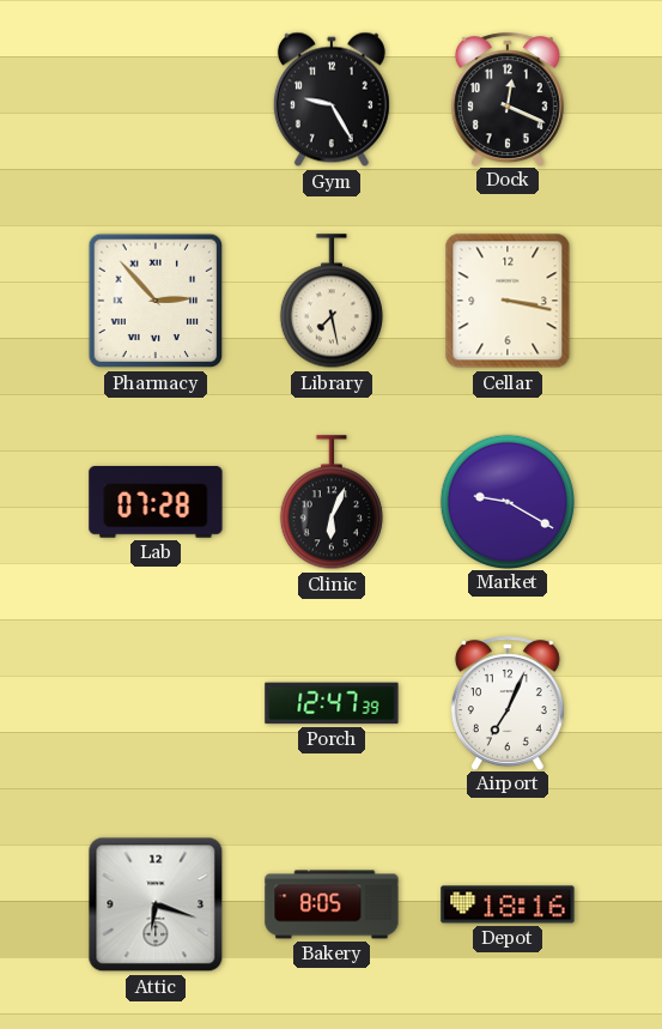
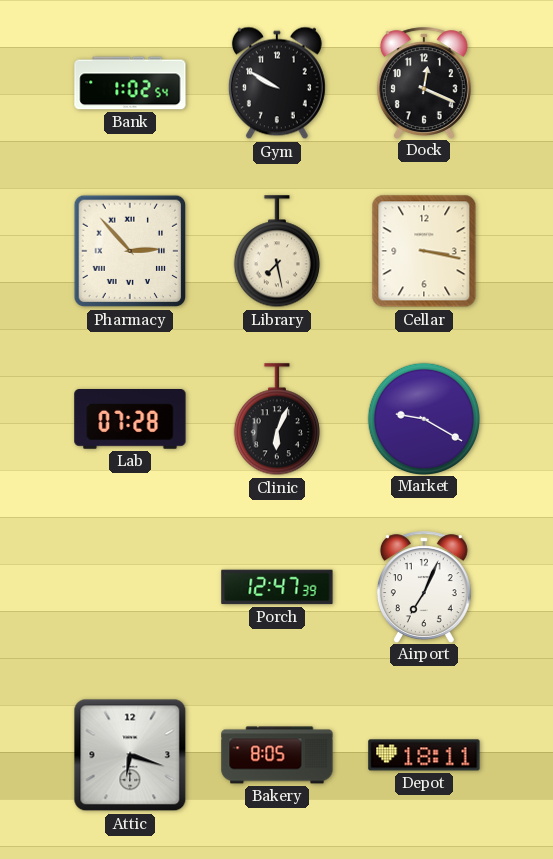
Bank: none -> 1:02 (130, 83)
Gym: 9:25 -> 9:50 (277, 83)
Depot: 18:16 -> 18:11 (424, 755)
